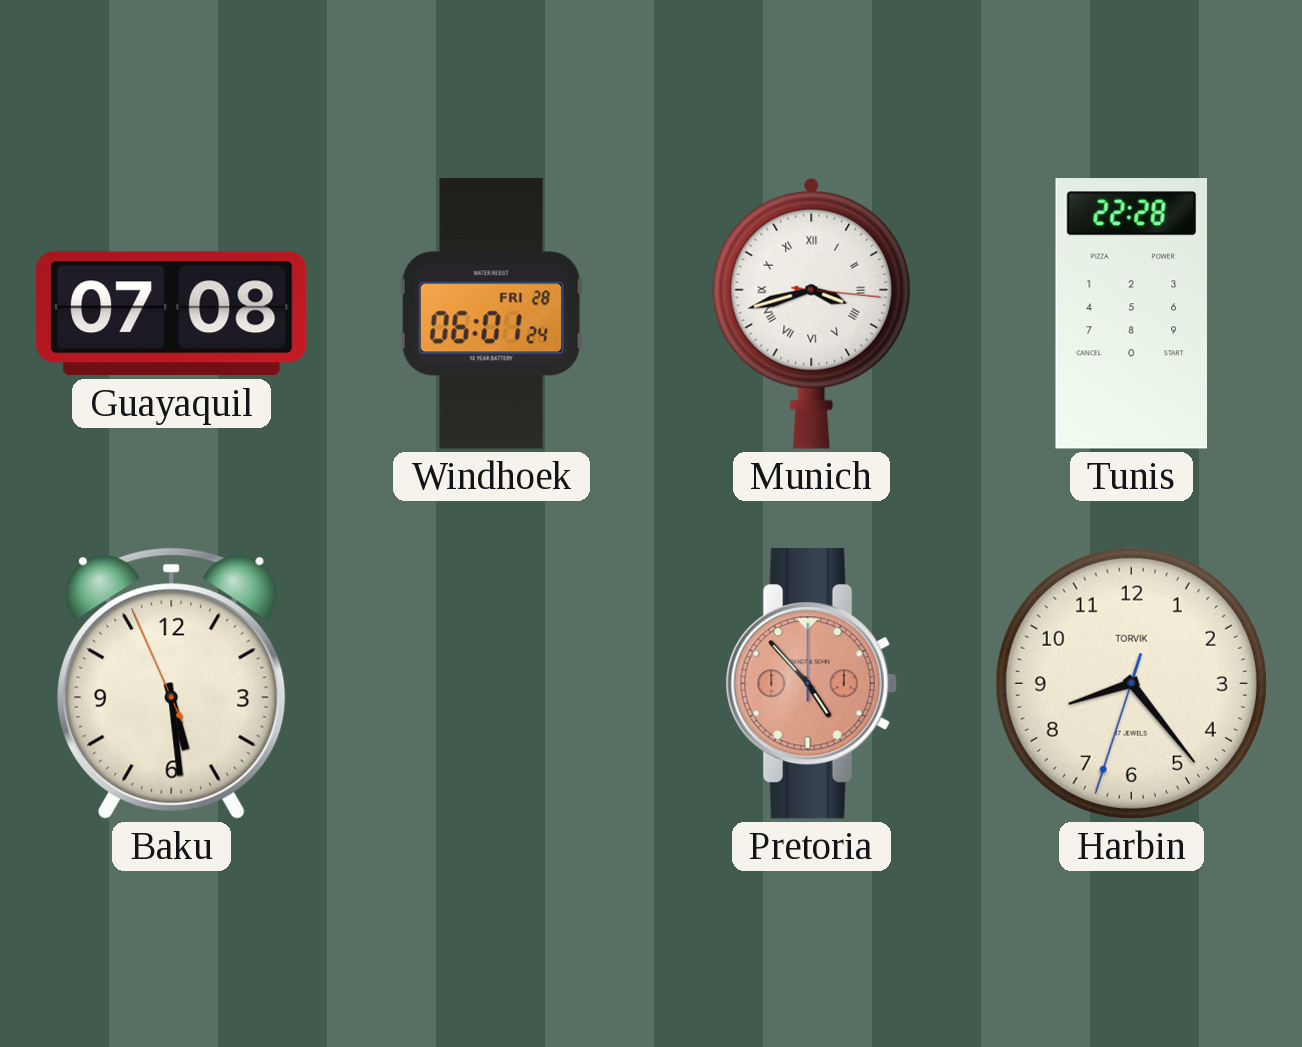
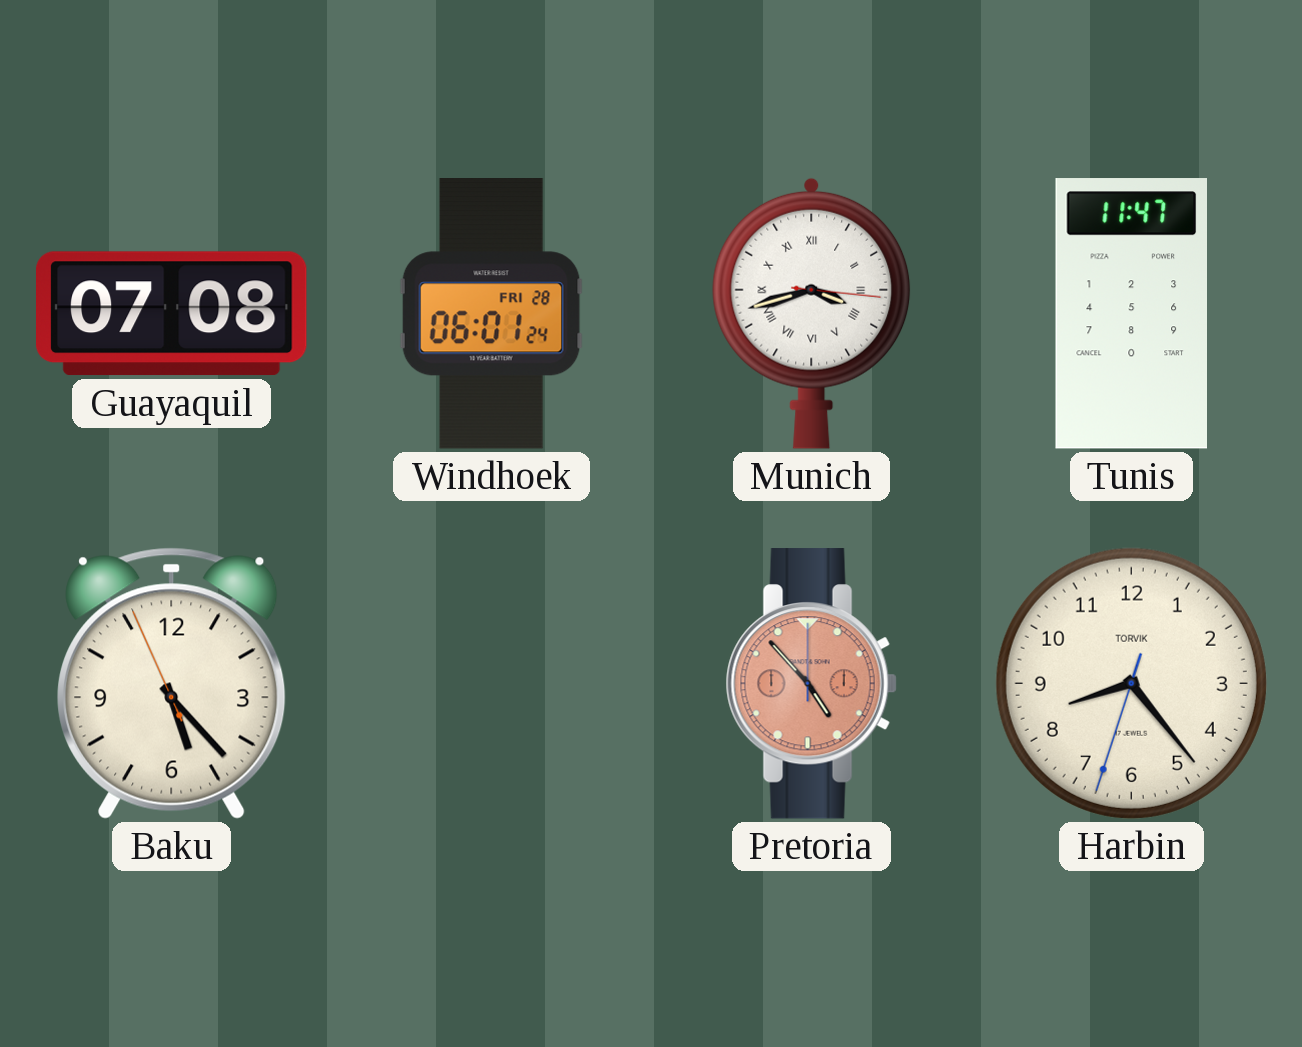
Tunis: 22:28 -> 11:47 (1131, 314)
Baku: 5:28 -> 5:22 (172, 683)
